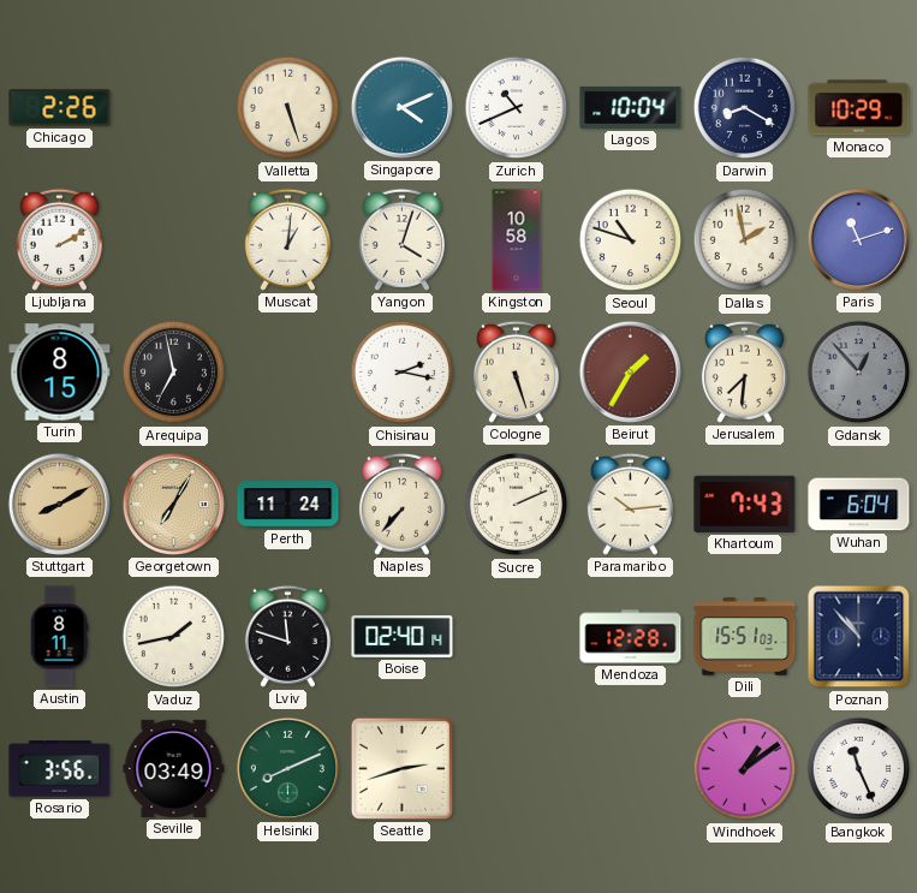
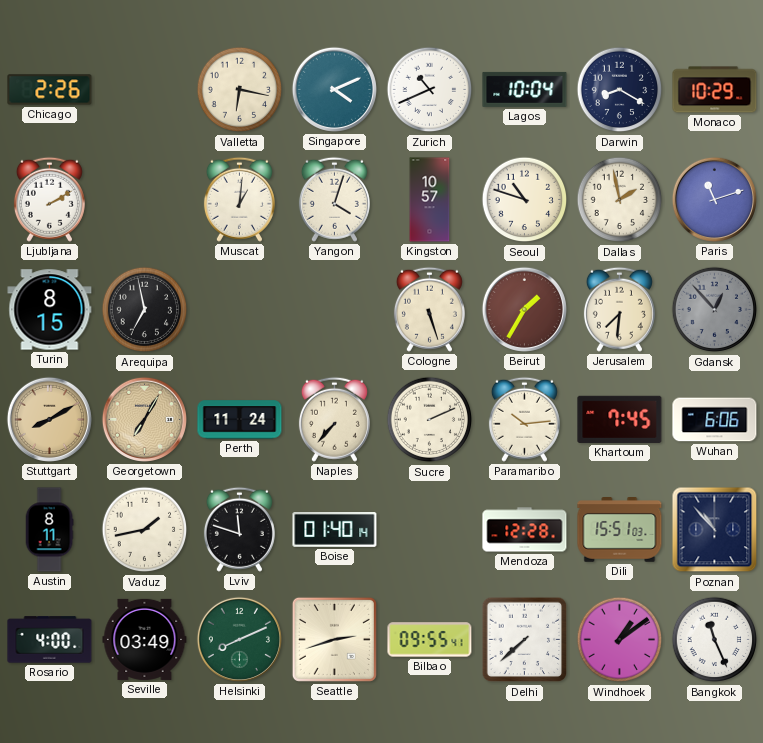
Valletta: 5:27 -> 6:17 (240, 90)
Kingston: 10:58 -> 10:57 (430, 200)
Chisinau: 2:17 -> none (403, 373)
Khartoum: 7:43 -> 7:45 (620, 419)
Wuhan: 6:04 -> 6:06 (715, 420)
Boise: 02:40 -> 01:40 (335, 530)
Rosario: 3:56 -> 4:00 (50, 640)
Bilbao: none -> 09:55 (430, 640)
Delhi: none -> 7:38 (525, 640)
